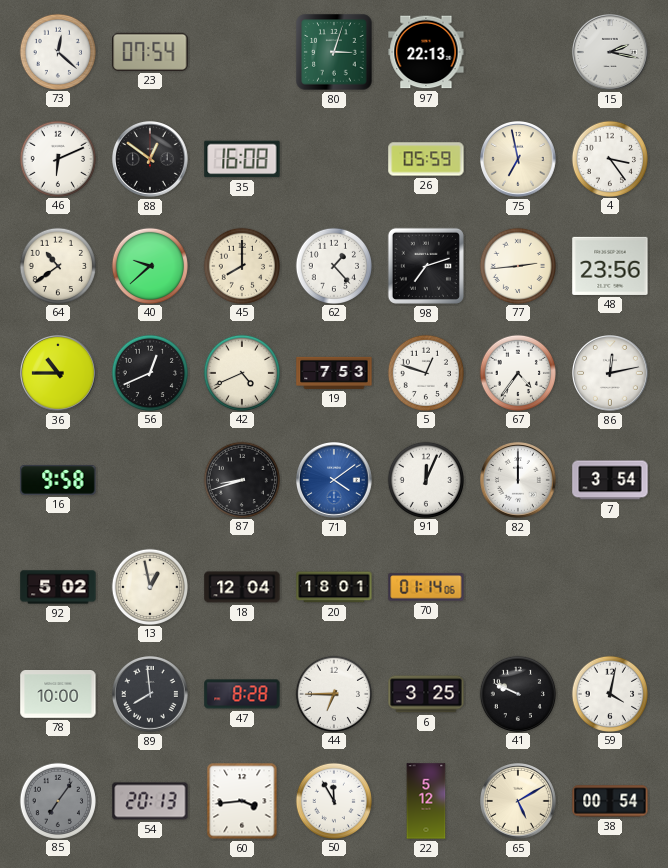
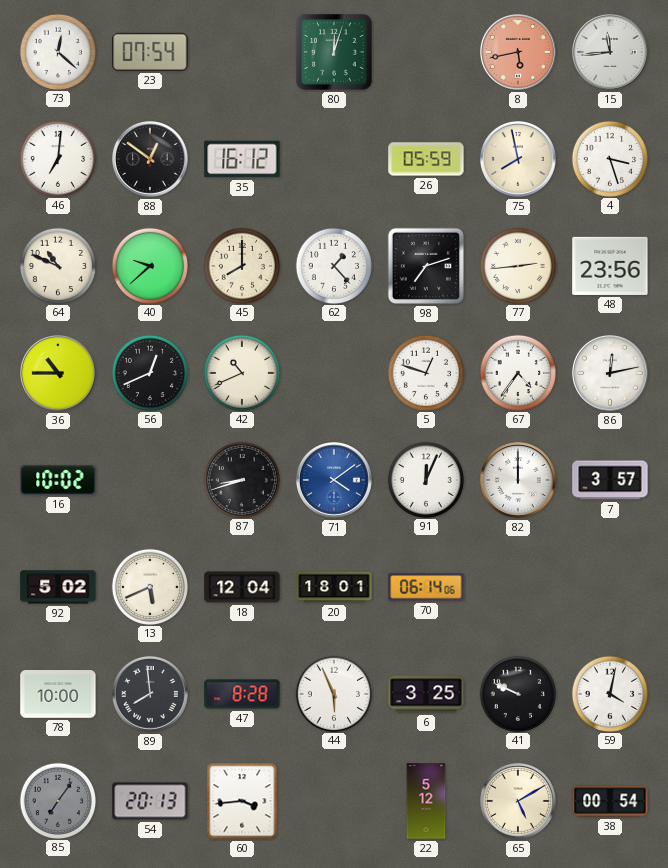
80: 3:03 -> 12:03 (334, 52)
97: 22:13 -> none (426, 52)
8: none -> 5:43 (519, 53)
15: 2:17 -> 11:44 (611, 53)
46: 6:11 -> 7:01 (57, 158)
35: 16:08 -> 16:12 (242, 159)
75: 6:58 -> 7:58 (519, 160)
4: 3:24 -> 3:27 (609, 158)
64: 10:39 -> 10:49 (57, 265)
42: 4:41 -> 10:41 (241, 372)
19: 7:53 -> none (334, 373)
16: 9:58 -> 10:02 (58, 480)
7: 3:54 -> 3:57 (610, 480)
13: 12:58 -> 5:41 (149, 586)
70: 01:14 -> 06:14 (426, 587)
44: 6:45 -> 5:56 (333, 693)
50: 11:55 -> none (333, 800)
